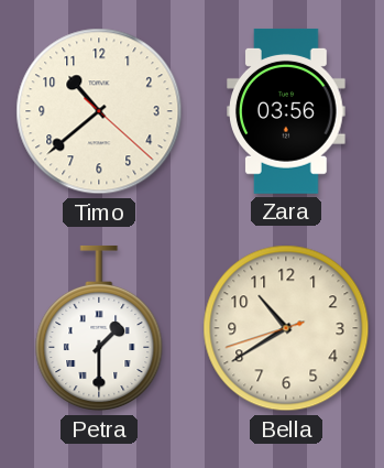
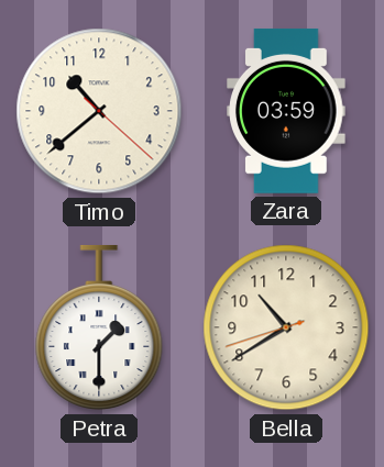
Zara: 03:56 -> 03:59 (287, 111)
